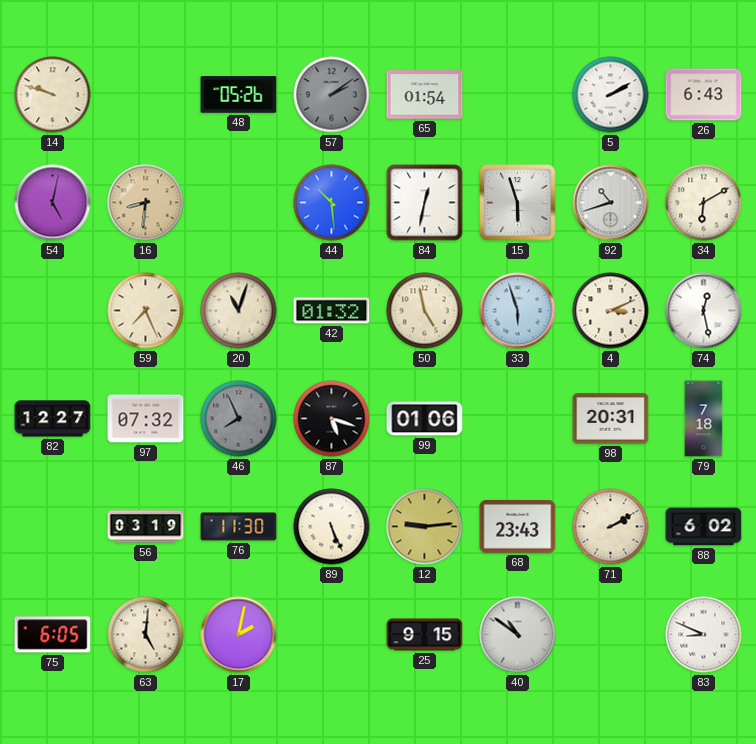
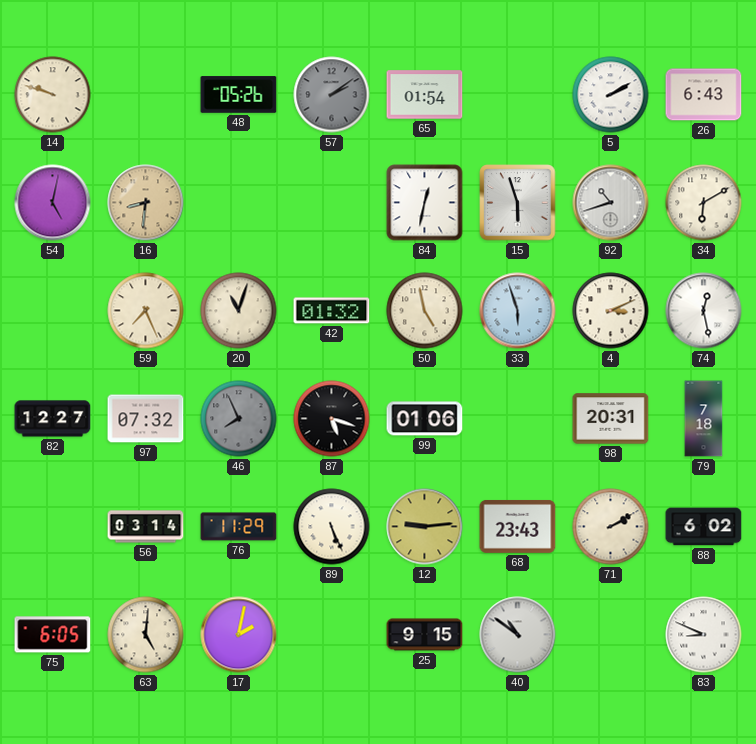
44: 10:29 -> none (332, 203)
56: 03:19 -> 03:14 (146, 527)
76: 11:30 -> 11:29 (239, 527)
